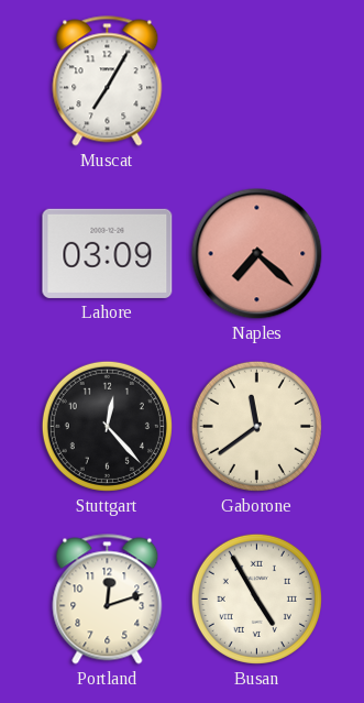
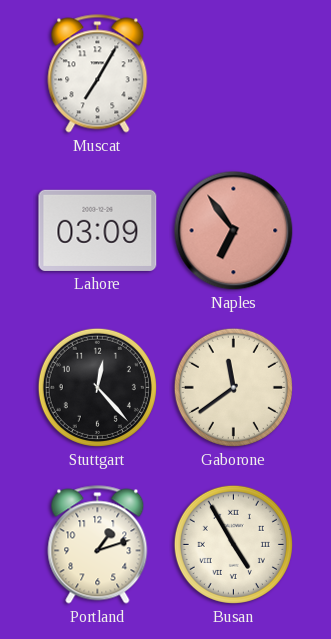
Naples: 7:22 -> 6:54 (234, 231)
Portland: 12:12 -> 1:12 (98, 545)
